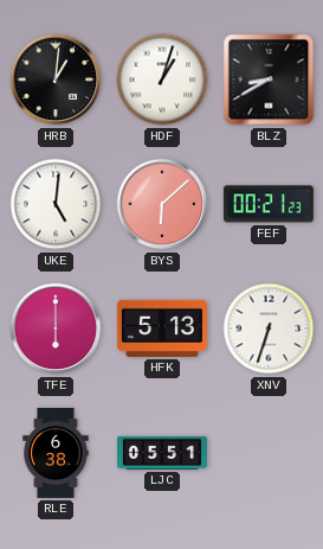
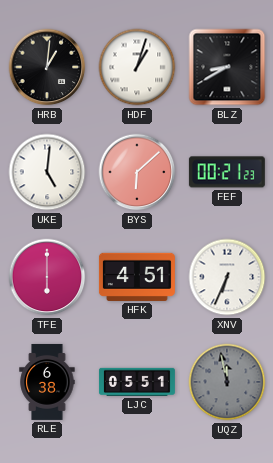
HFK: 5:13 -> 4:51 (137, 277)
XNV: 6:33 -> 6:34 (227, 277)
UQZ: none -> 11:58 (227, 382)
